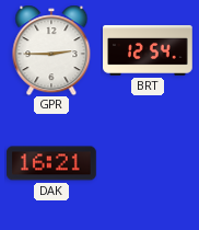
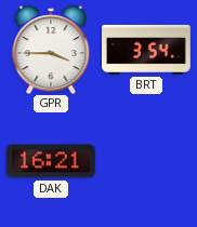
GPR: 2:45 -> 3:45 (51, 50)
BRT: 12:54 -> 3:54 (147, 50)
